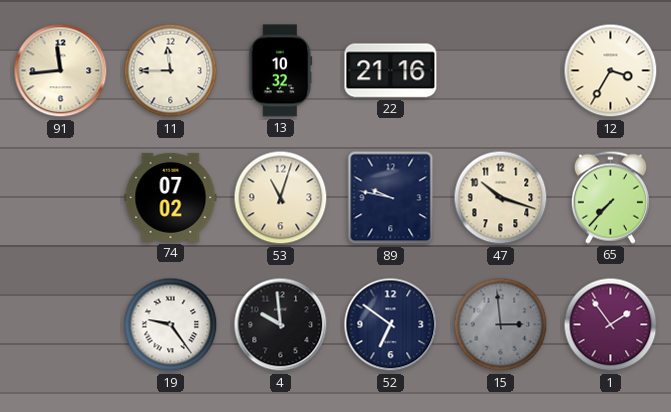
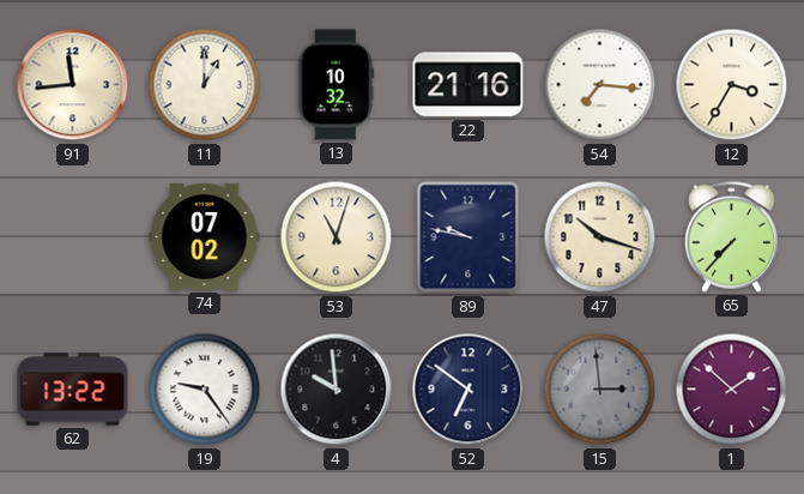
11: 11:45 -> 1:00 (205, 85)
54: none -> 7:16 (600, 85)
62: none -> 13:22 (73, 390)
1: 1:54 -> 1:52 (732, 390)
